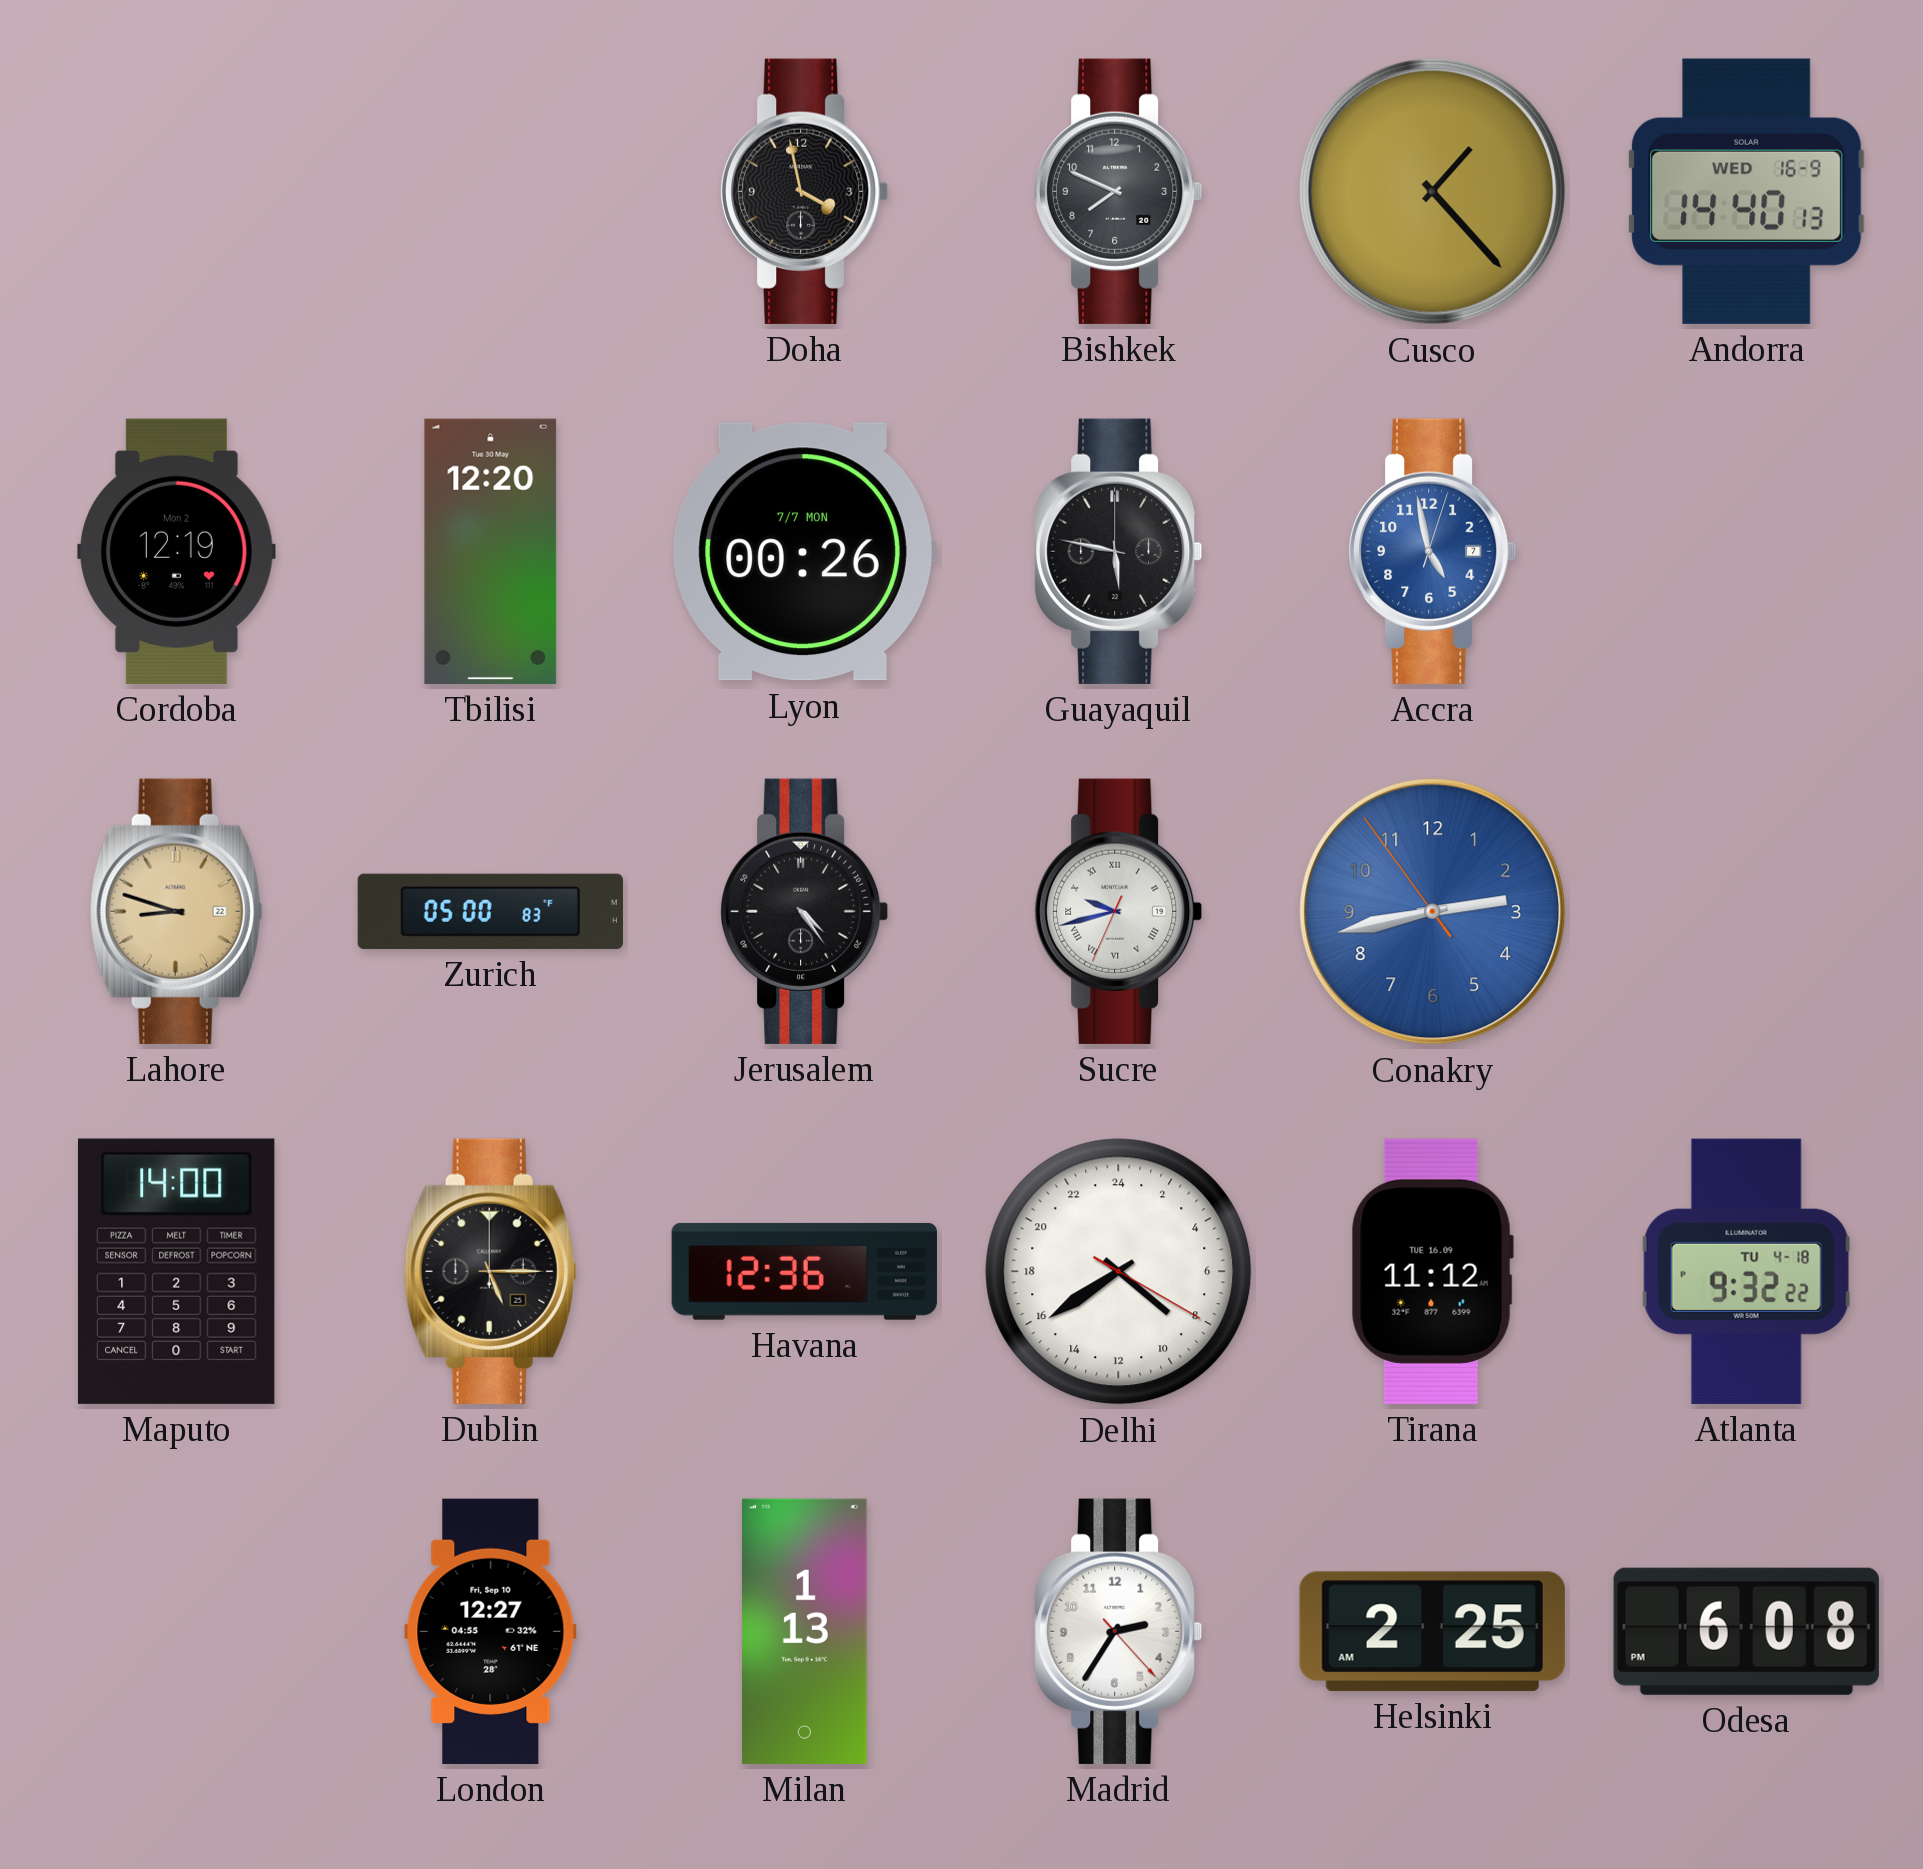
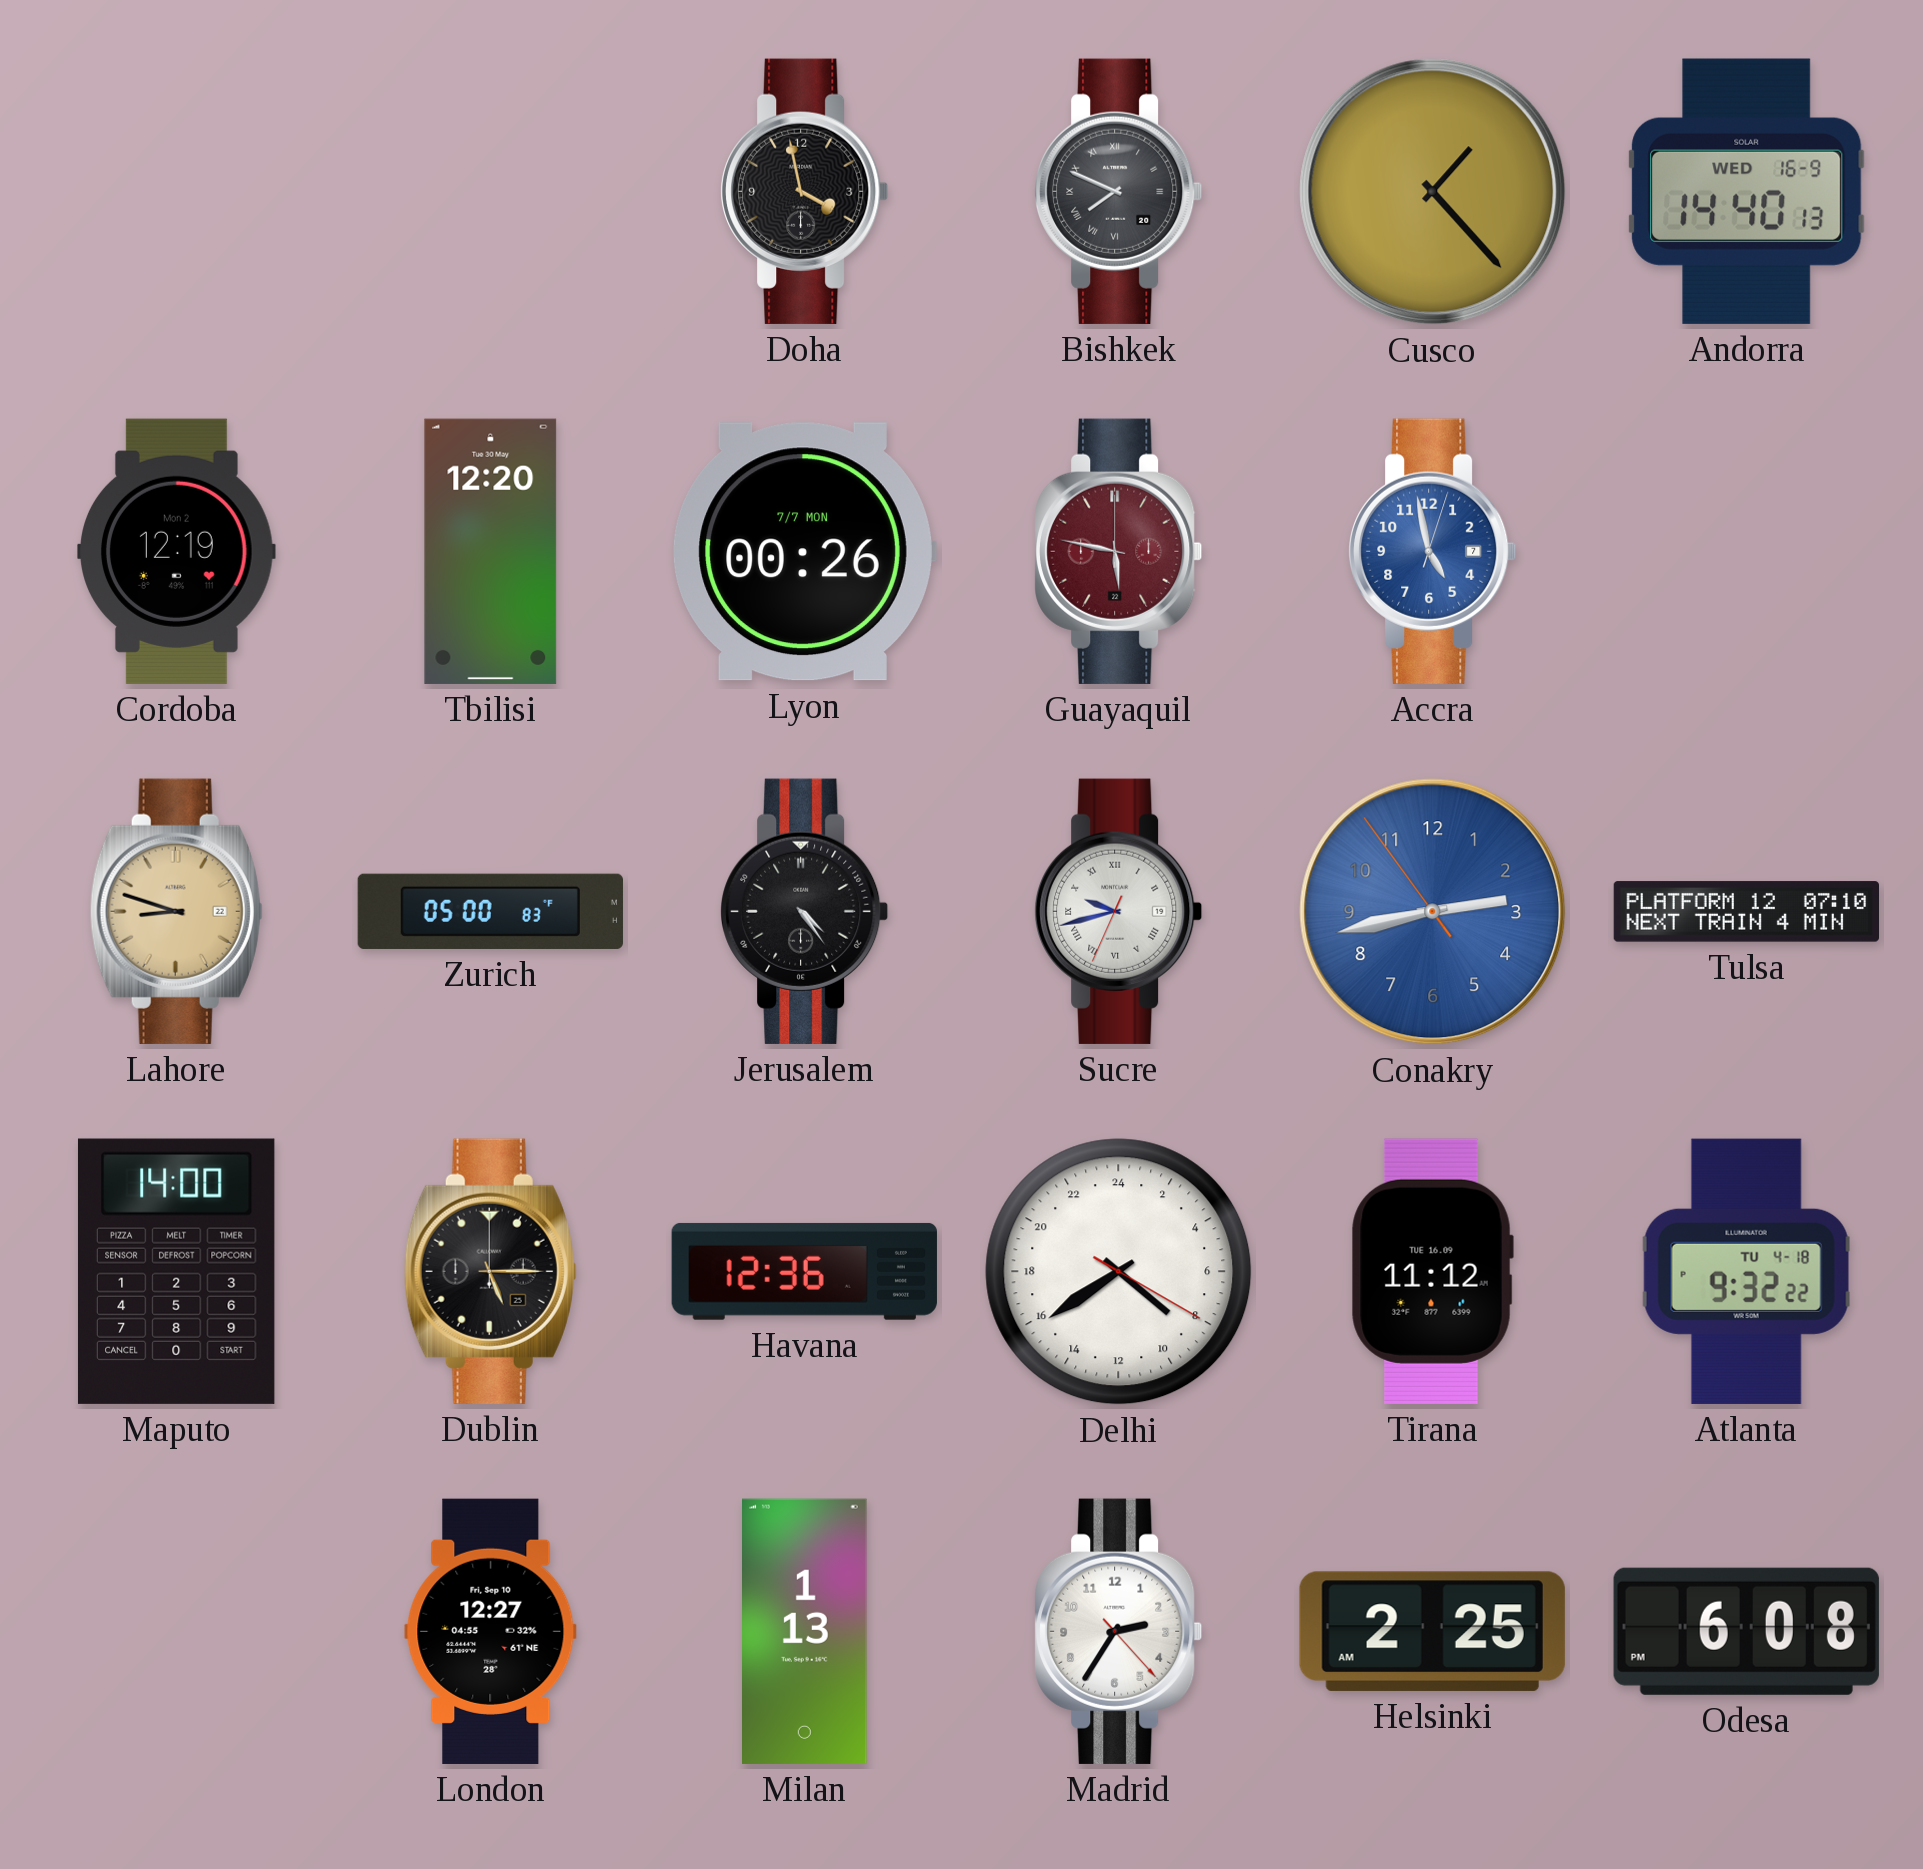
Bishkek numerals: Arabic -> Roman (1119, 191)
Guayaquil dial: black -> burgundy (1119, 551)
Tulsa: none -> 07:10 (1746, 912)
